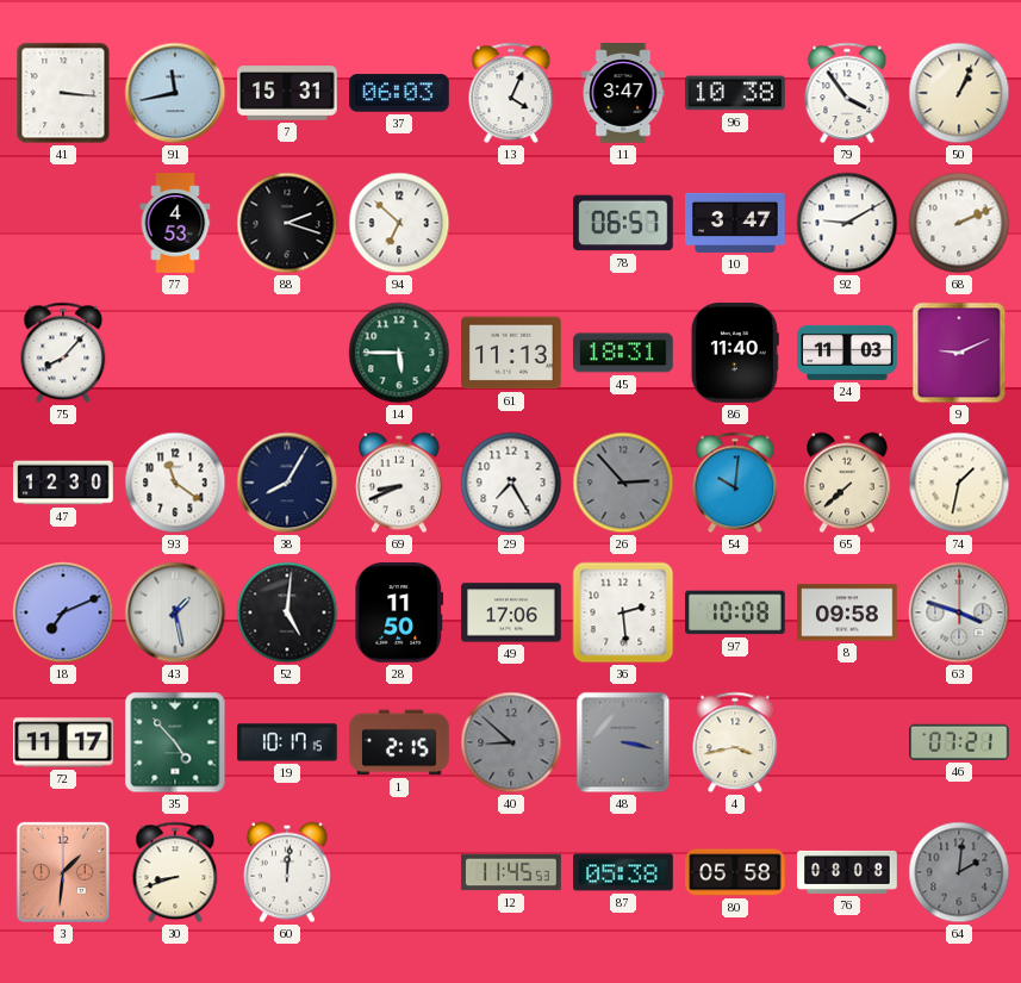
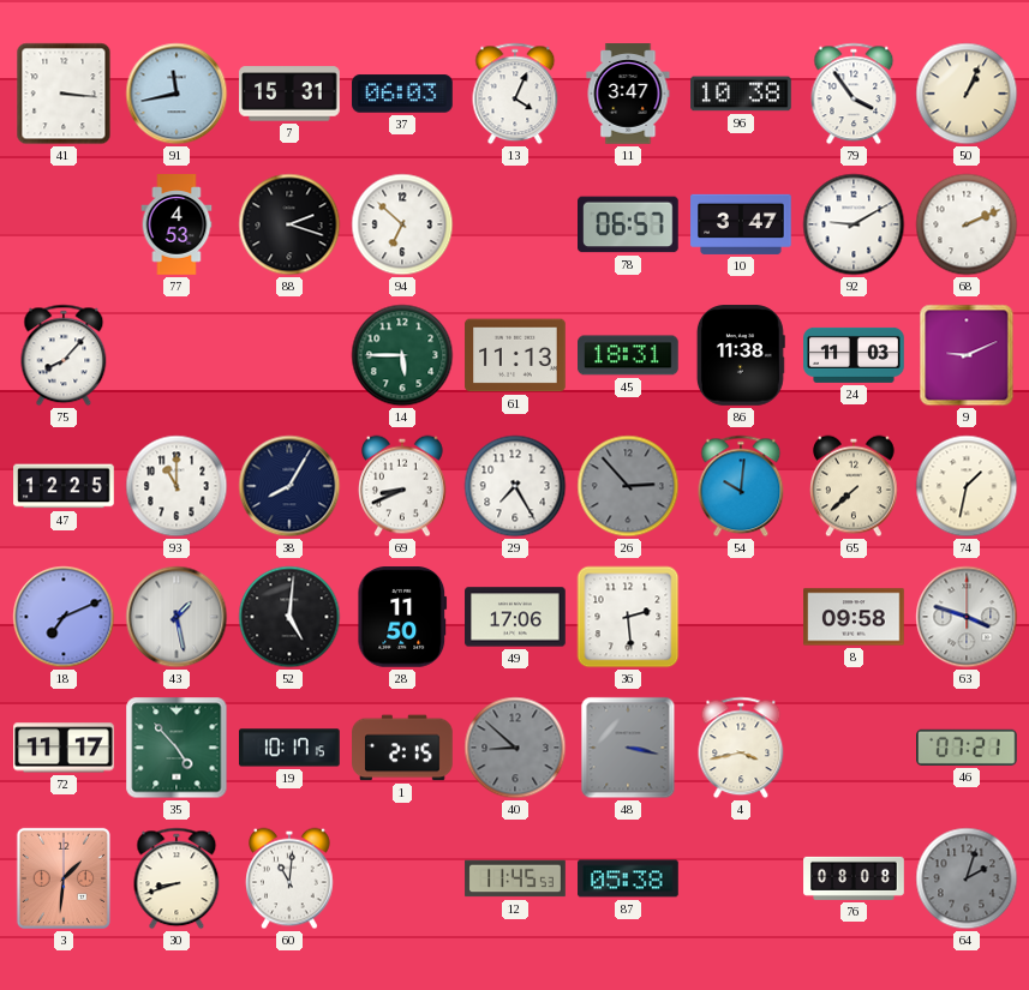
86: 11:40 -> 11:38 (741, 355)
47: 12:30 -> 12:25 (64, 486)
93: 11:21 -> 11:00 (177, 486)
97: 10:08 -> none (736, 612)
60: 12:01 -> 11:01 (291, 878)
80: 05:58 -> none (735, 872)
64: 2:01 -> 2:03 (967, 878)
